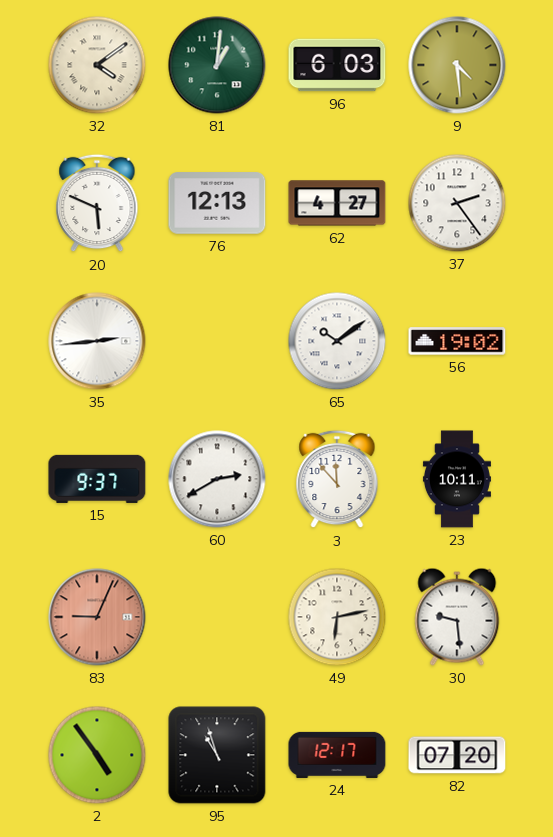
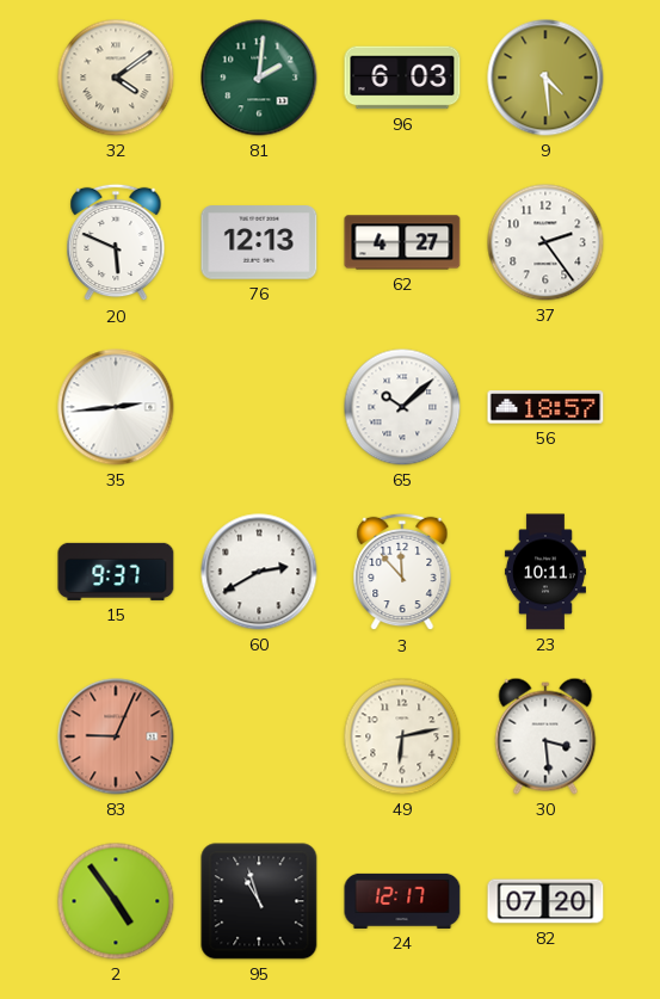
81: 1:01 -> 2:01 (259, 78)
65: 10:09 -> 10:08 (402, 407)
56: 19:02 -> 18:57 (545, 407)
30: 9:29 -> 3:29 (545, 736)
